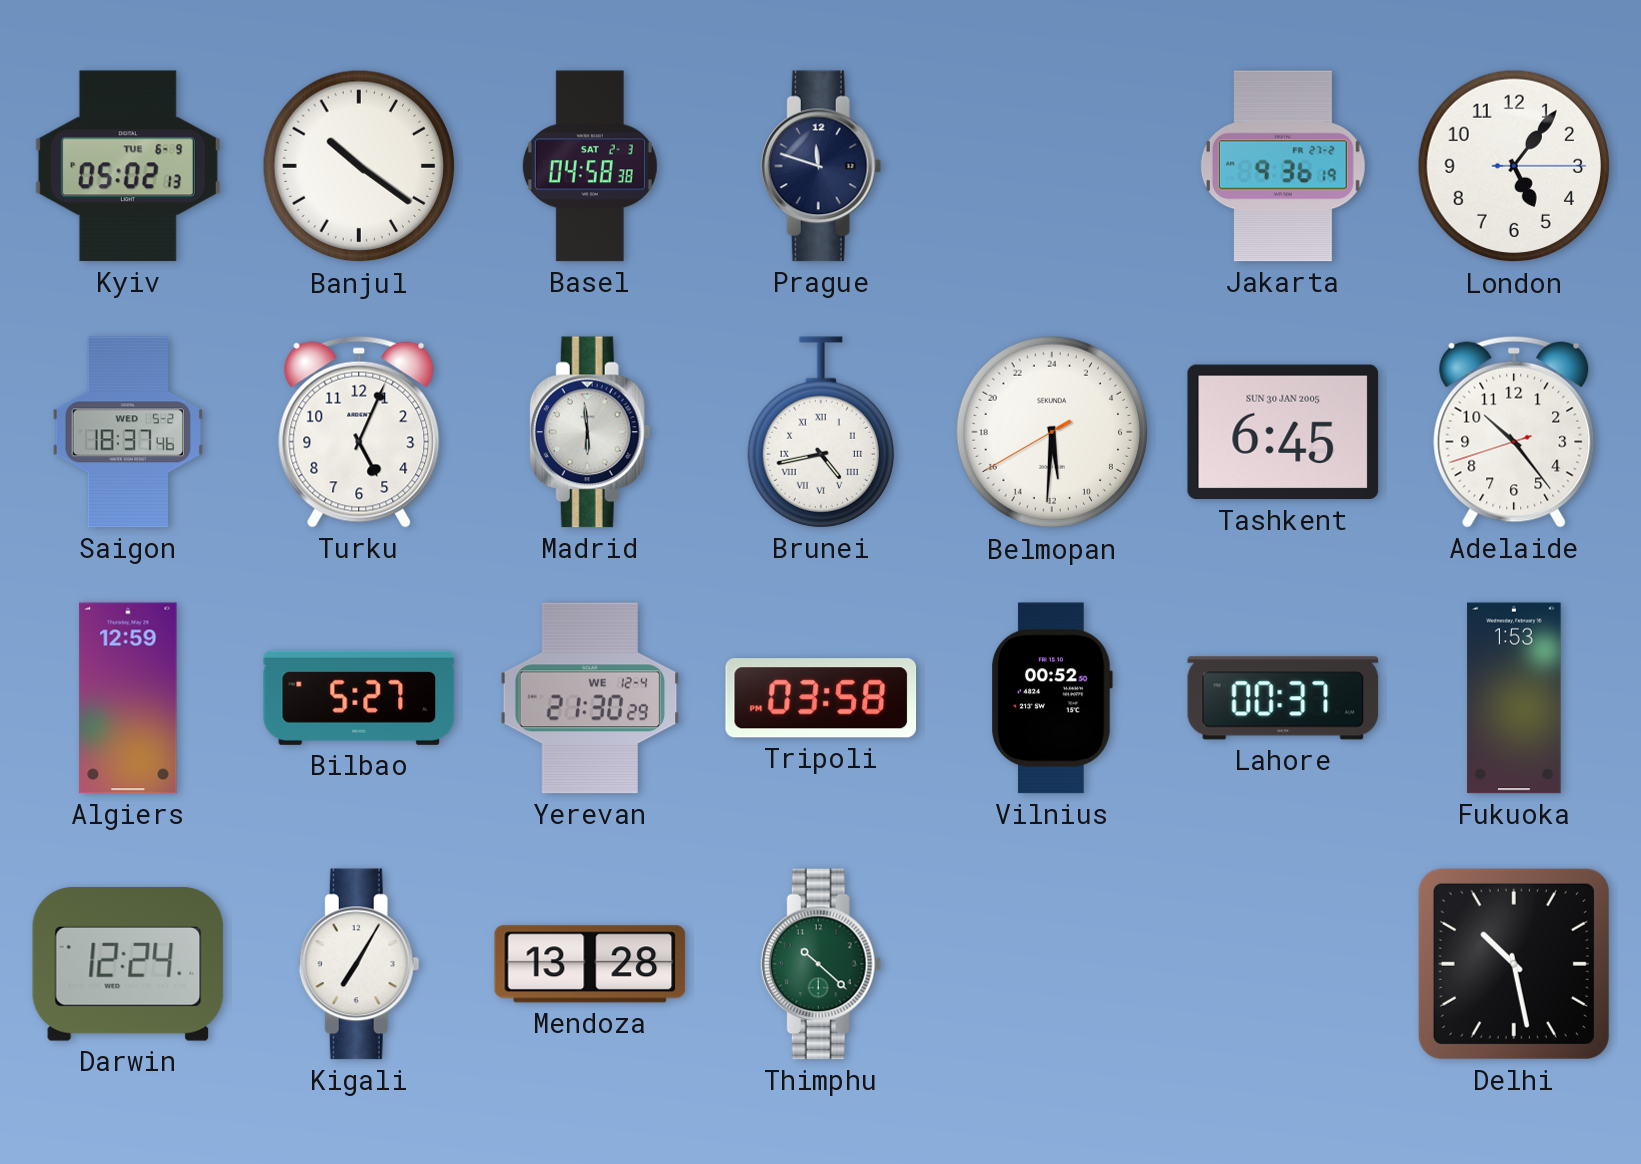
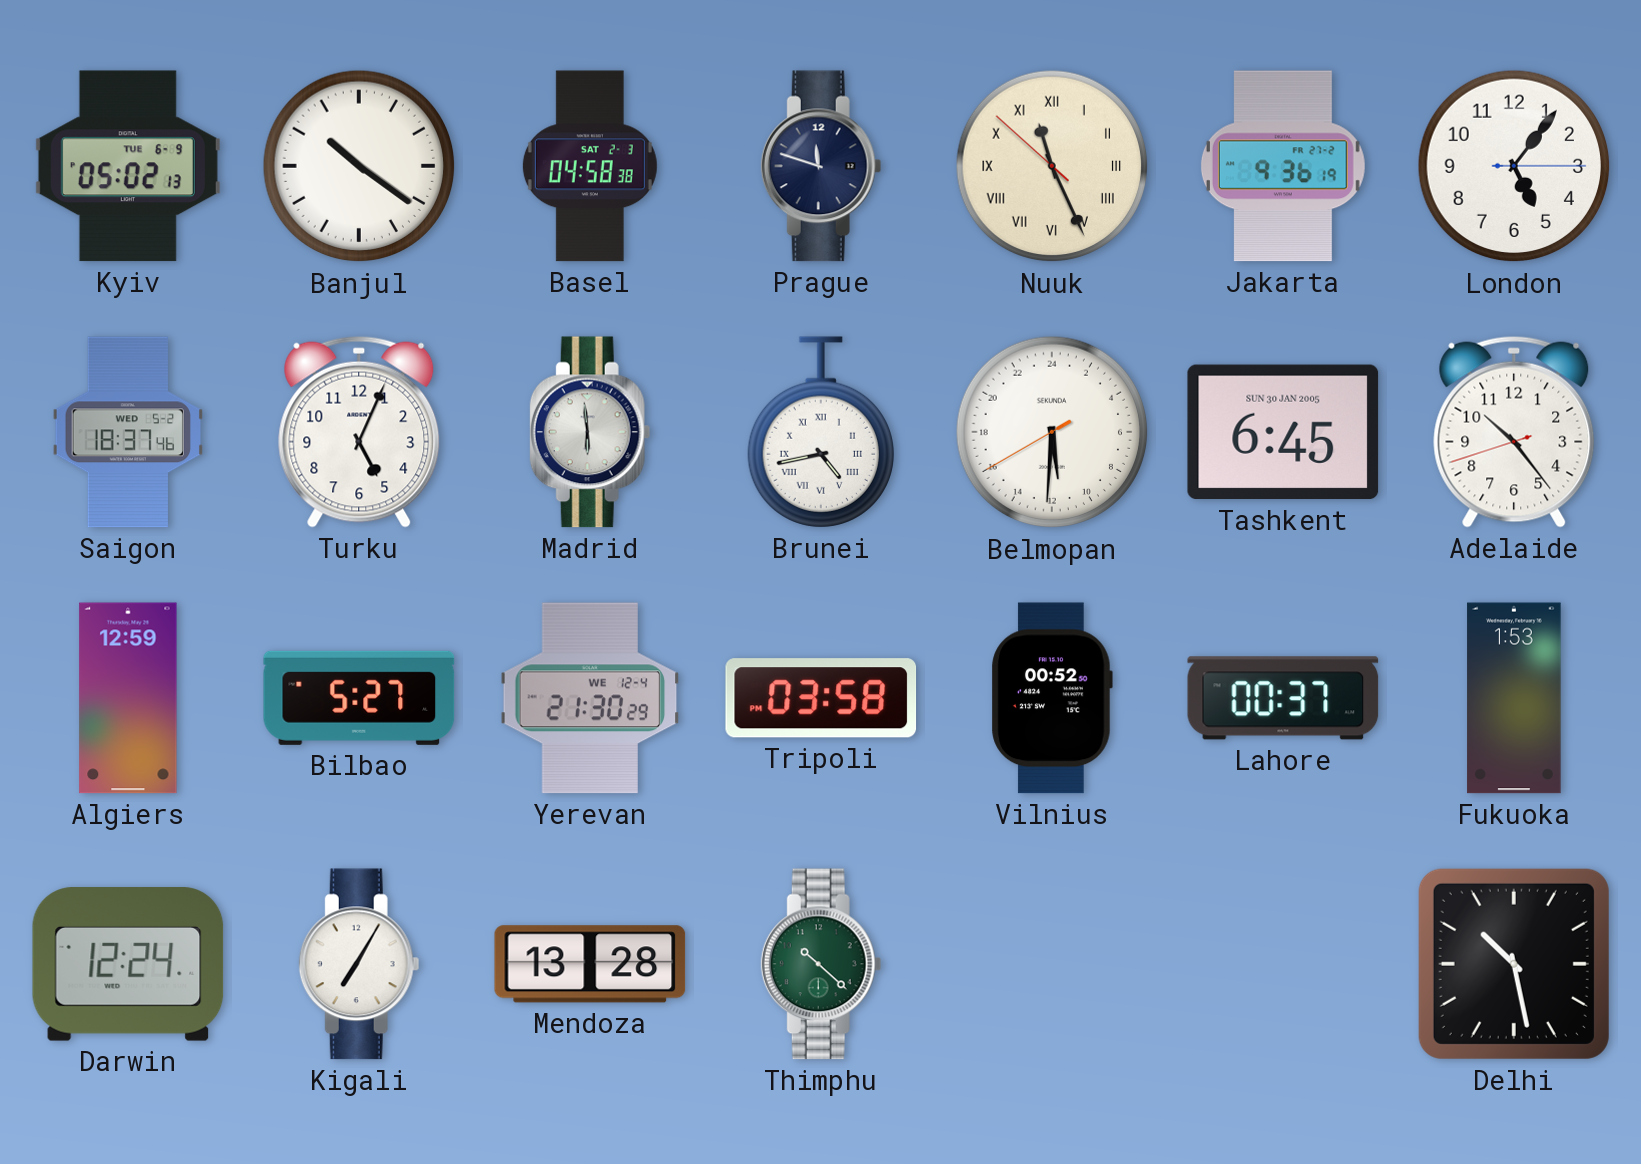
Nuuk: none -> 11:25 (1052, 166)
